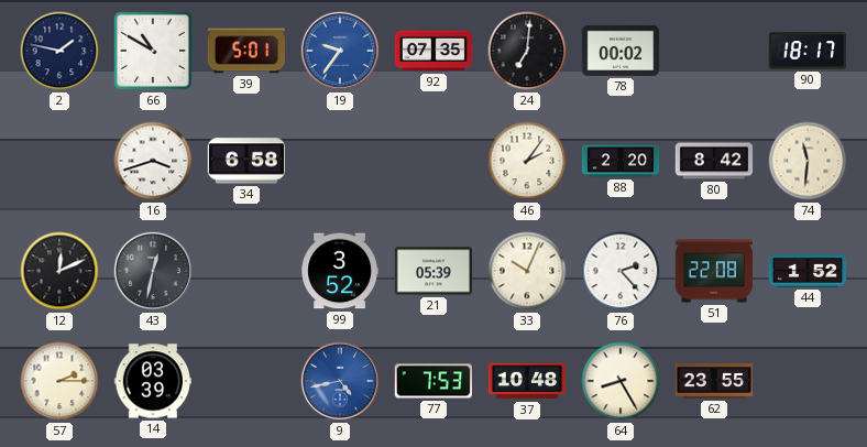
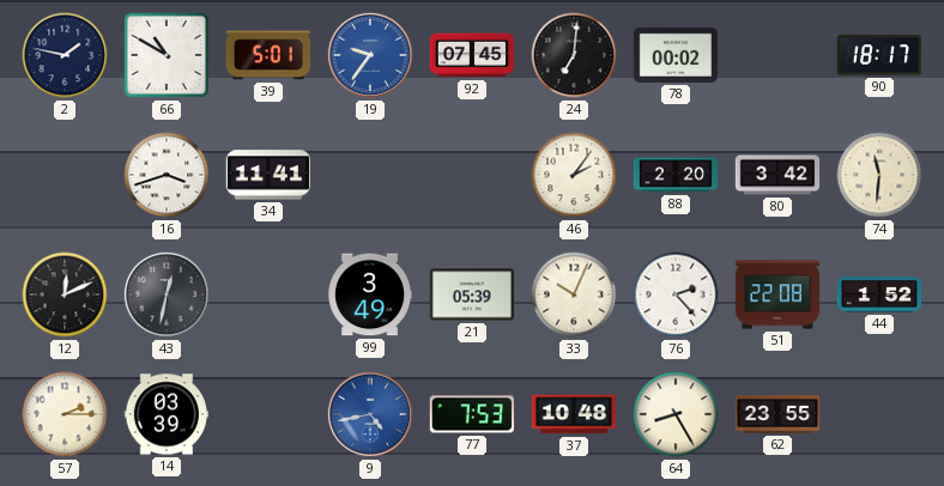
92: 07:35 -> 07:45 (472, 55)
34: 6:58 -> 11:41 (267, 175)
80: 8:42 -> 3:42 (777, 175)
99: 3:52 -> 3:49 (369, 294)
